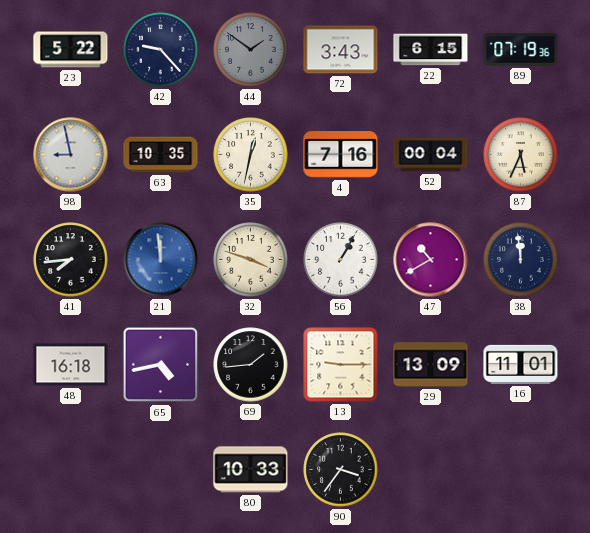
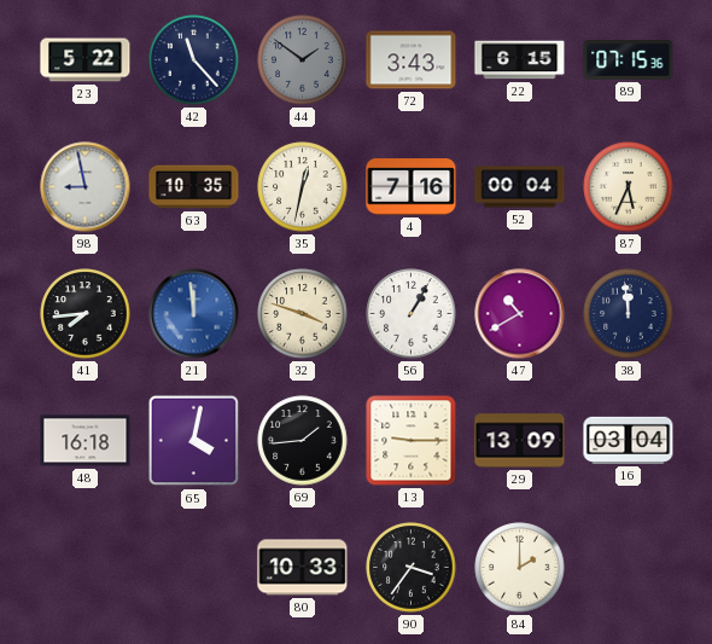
42: 9:23 -> 11:23 (194, 60)
89: 07:19 -> 07:15 (629, 60)
65: 4:43 -> 4:02 (194, 441)
16: 11:01 -> 03:04 (629, 440)
84: none -> 2:00 (520, 568)
